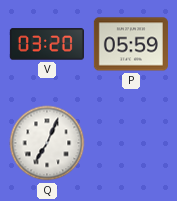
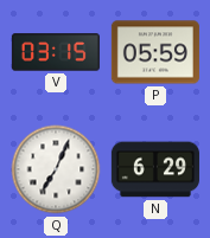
V: 03:20 -> 03:15 (56, 52)
N: none -> 6:29 (155, 169)
